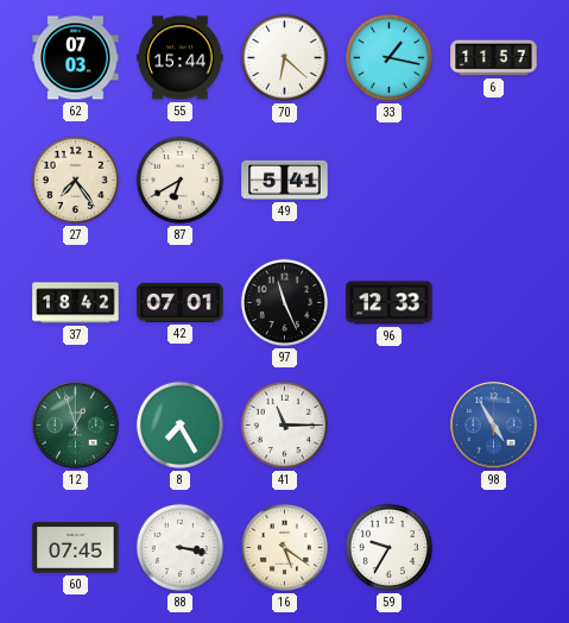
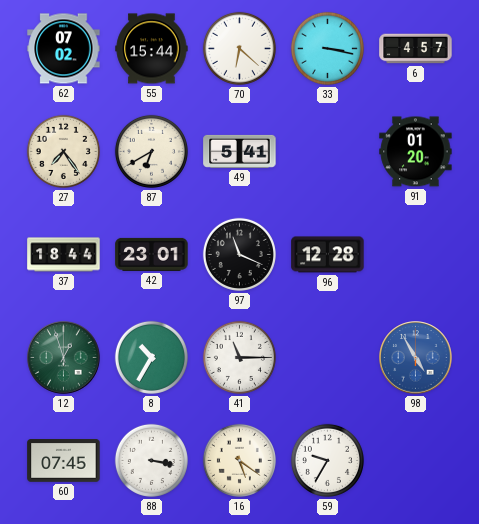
62: 07:03 -> 07:02 (64, 49)
33: 1:17 -> 3:17 (327, 48)
6: 11:57 -> 4:57 (416, 49)
91: none -> 01:20 (416, 152)
37: 18:42 -> 18:44 (64, 255)
42: 07:01 -> 23:01 (152, 254)
97: 11:26 -> 11:19 (239, 254)
96: 12:33 -> 12:28 (328, 255)
8: 7:25 -> 10:35 (151, 357)
